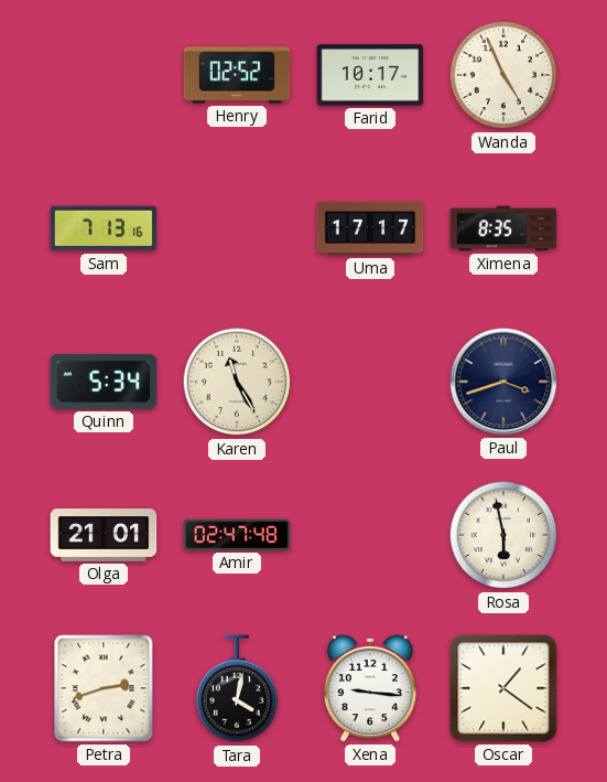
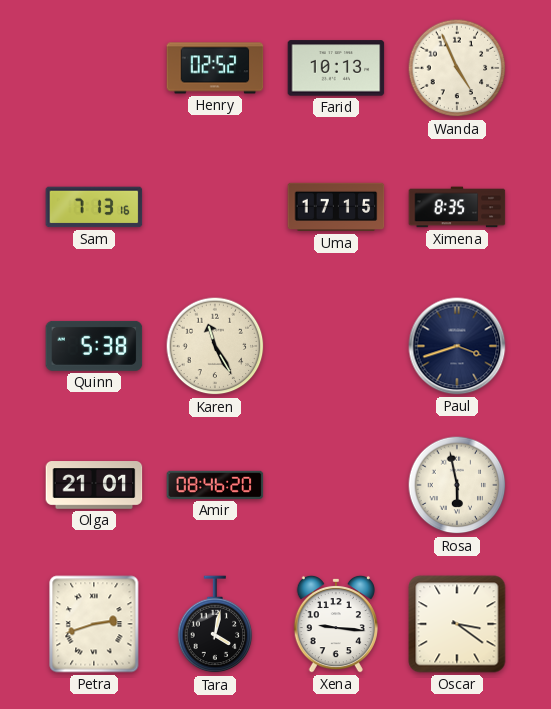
Farid: 10:17 -> 10:13 (336, 68)
Uma: 17:17 -> 17:15 (336, 207)
Quinn: 5:34 -> 5:38 (94, 346)
Amir: 02:47 -> 08:46 (215, 485)
Oscar: 1:21 -> 3:21 (457, 624)
